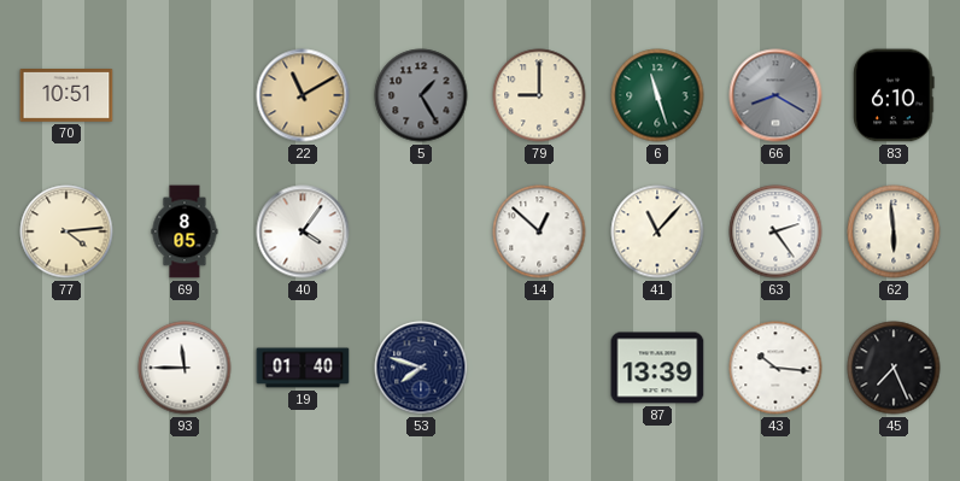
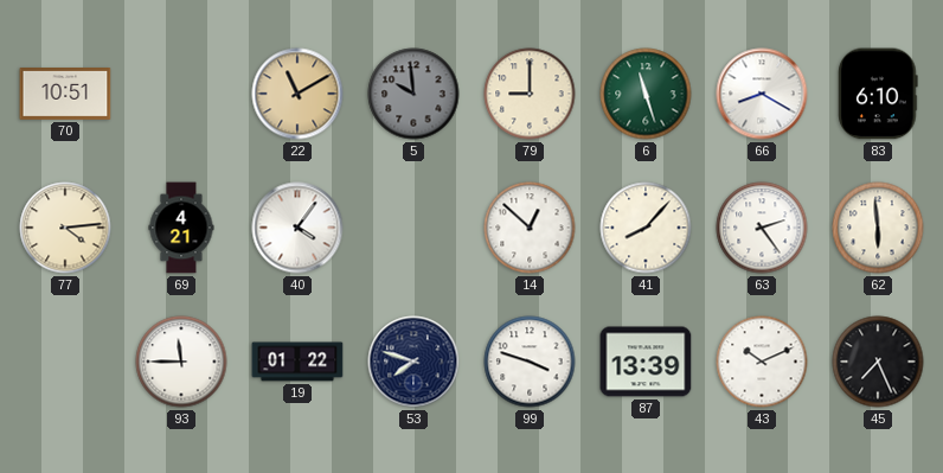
5: 1:25 -> 9:59 (413, 94)
66 dial: grey -> white (762, 94)
69: 8:05 -> 4:21 (181, 228)
41: 11:07 -> 8:07 (646, 228)
19: 01:40 -> 01:22 (297, 362)
99: none -> 3:48 (530, 362)
43: 10:16 -> 10:11 (762, 362)
